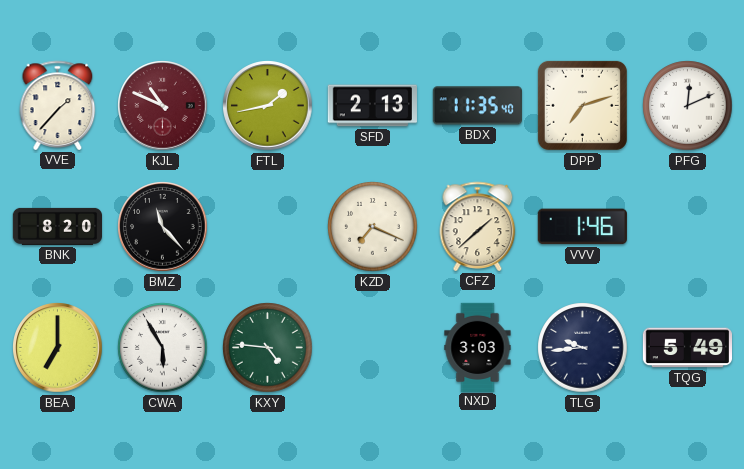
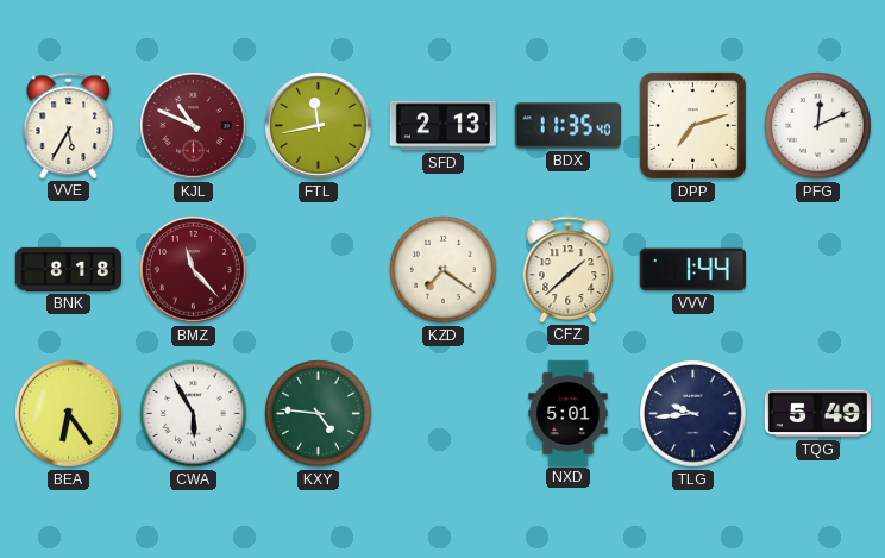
VVE: 1:37 -> 5:35 (69, 125)
FTL: 1:43 -> 11:43 (319, 126)
BNK: 8:20 -> 8:18 (68, 269)
BMZ dial: black -> burgundy (194, 270)
KZD: 7:19 -> 7:21 (444, 270)
VVV: 1:46 -> 1:44 (692, 270)
BEA: 7:00 -> 6:24 (69, 414)
NXD: 3:03 -> 5:01 (569, 413)
